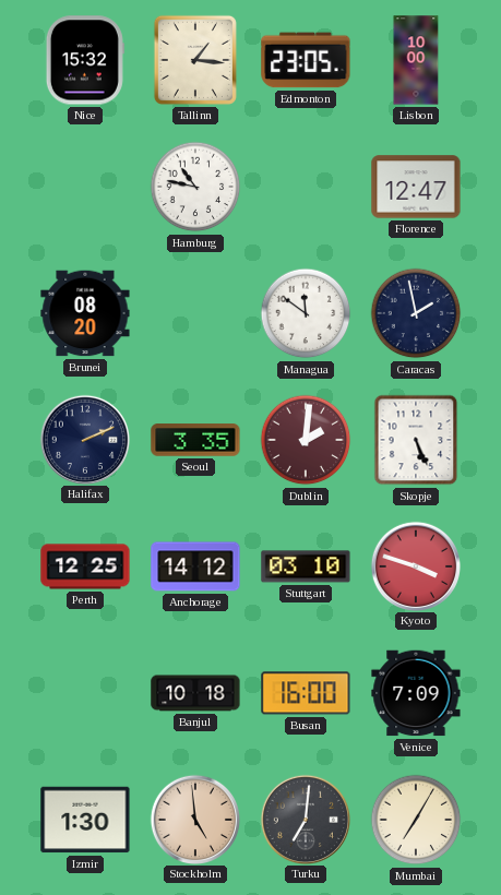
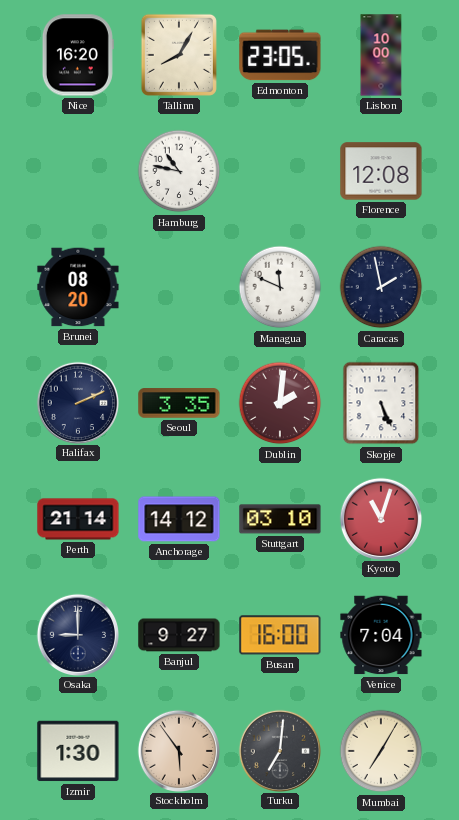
Nice: 15:32 -> 16:20 (78, 55)
Tallinn: 1:16 -> 8:05 (179, 55)
Florence: 12:47 -> 12:08 (381, 171)
Managua: 11:51 -> 11:49 (280, 287)
Perth: 12:25 -> 21:14 (78, 519)
Kyoto: 3:48 -> 11:03 (380, 518)
Osaka: none -> 9:00 (77, 634)
Banjul: 10:18 -> 9:27 (179, 635)
Venice: 7:09 -> 7:04 (381, 635)
Stockholm: 4:59 -> 5:54 (178, 750)
